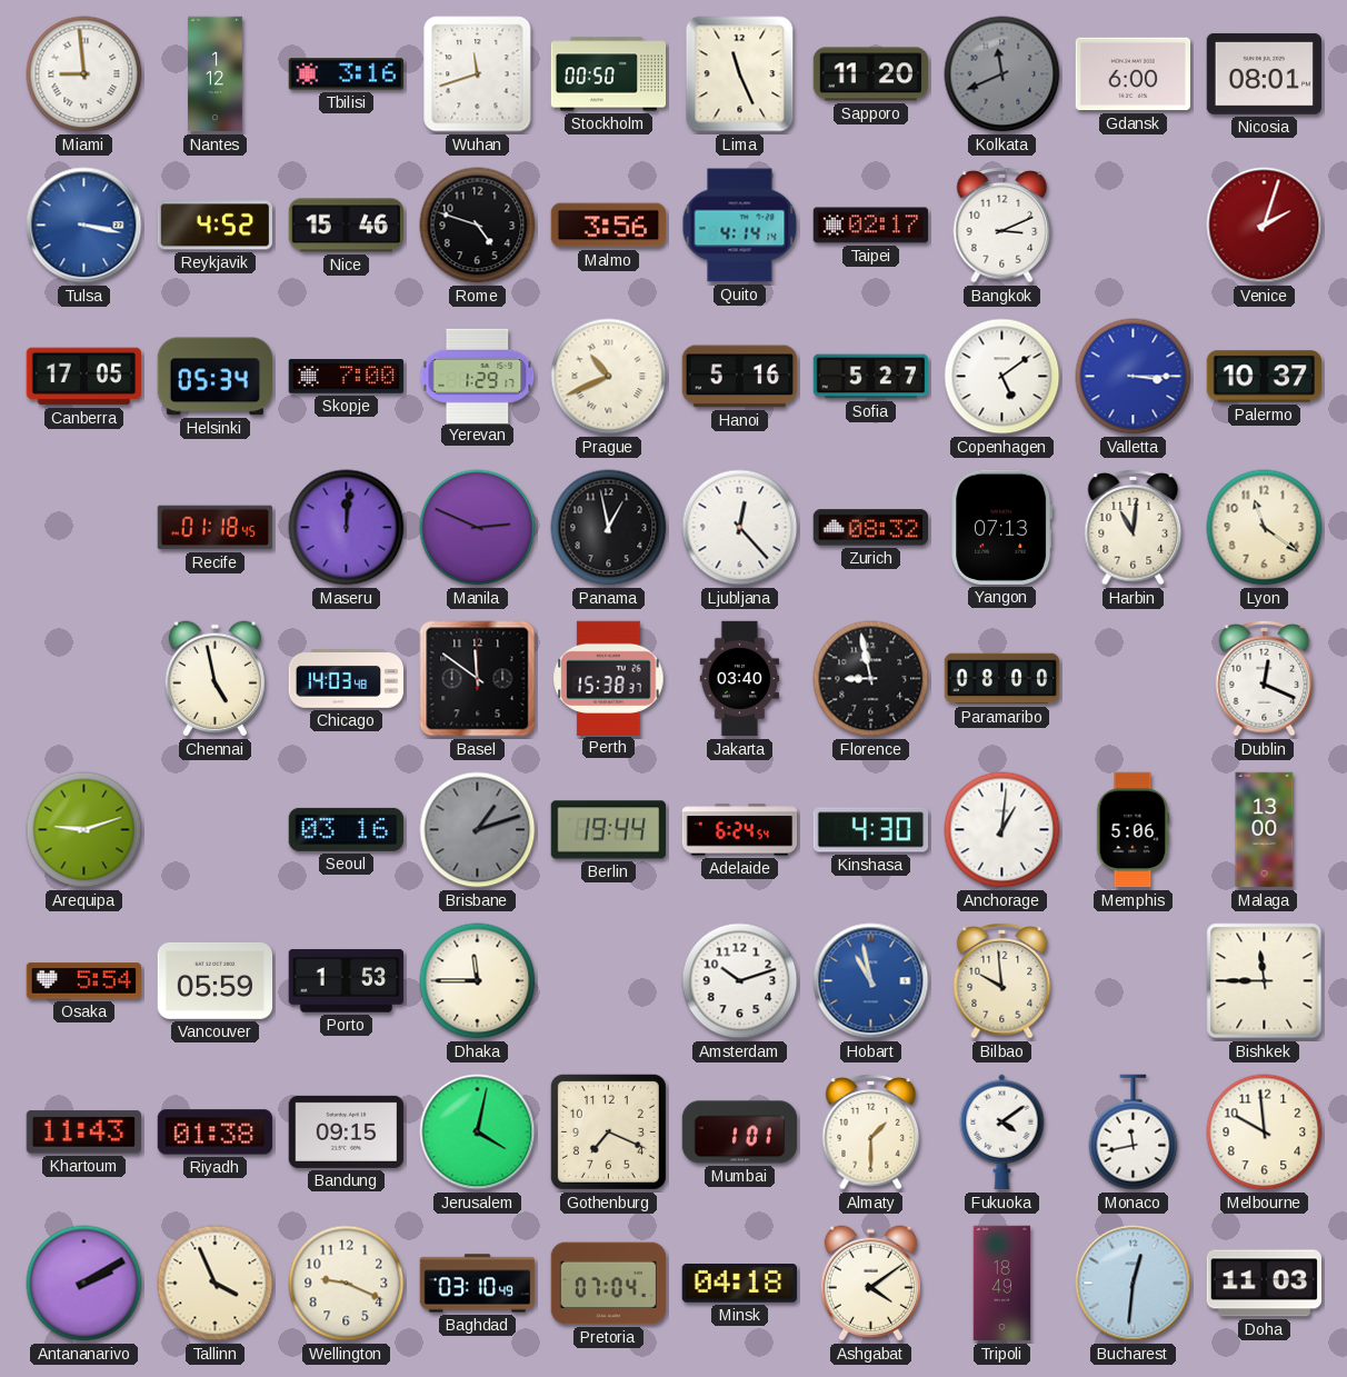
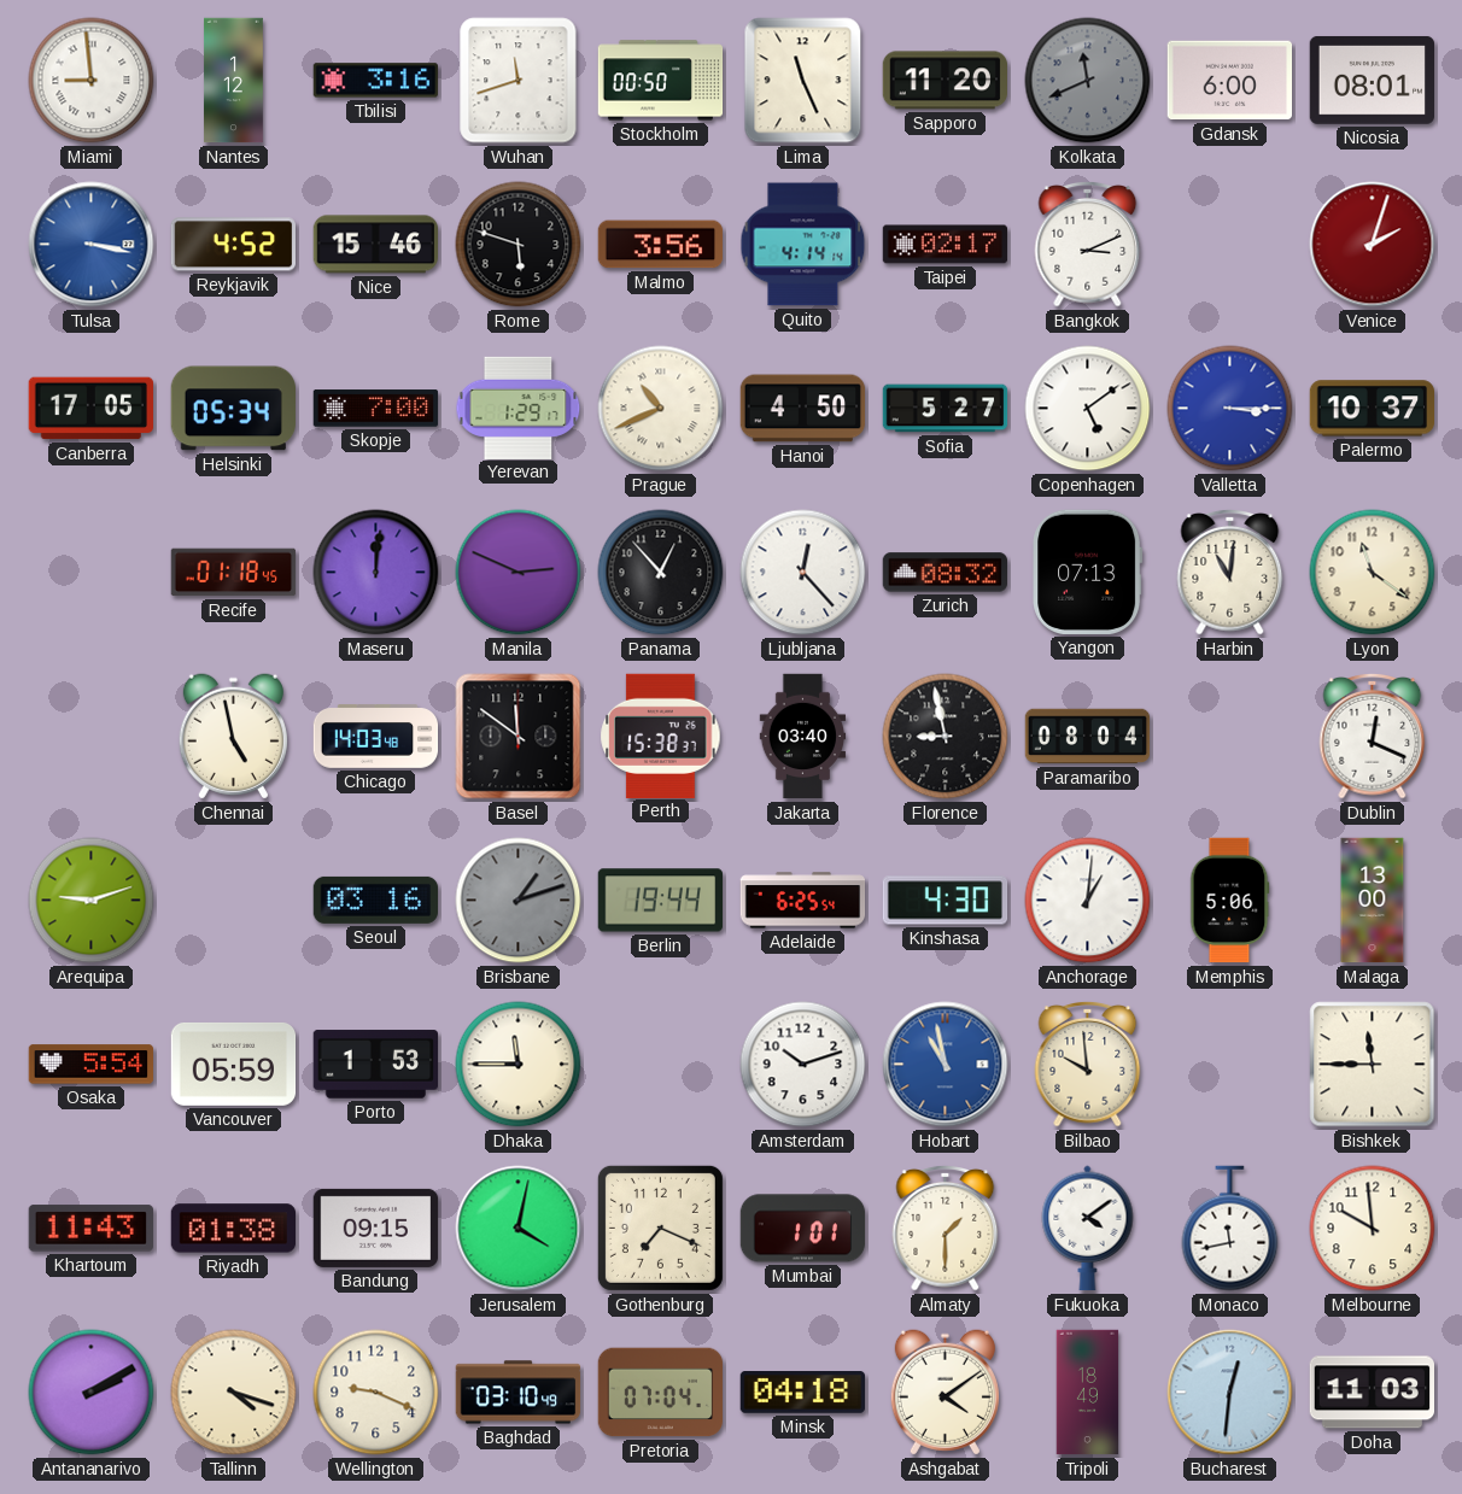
Rome: 4:48 -> 5:48 (519, 245)
Hanoi: 5:16 -> 4:50 (803, 409)
Panama: 12:58 -> 12:53 (661, 573)
Paramaribo: 08:00 -> 08:04 (1088, 737)
Adelaide: 6:24 -> 6:25 (803, 901)
Tallinn: 3:56 -> 4:18 (234, 1393)
